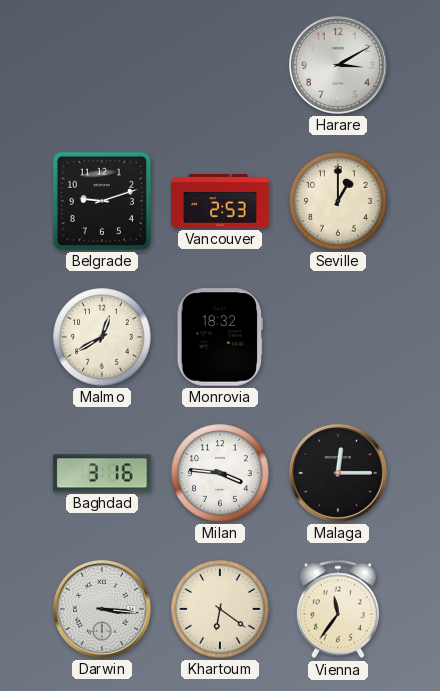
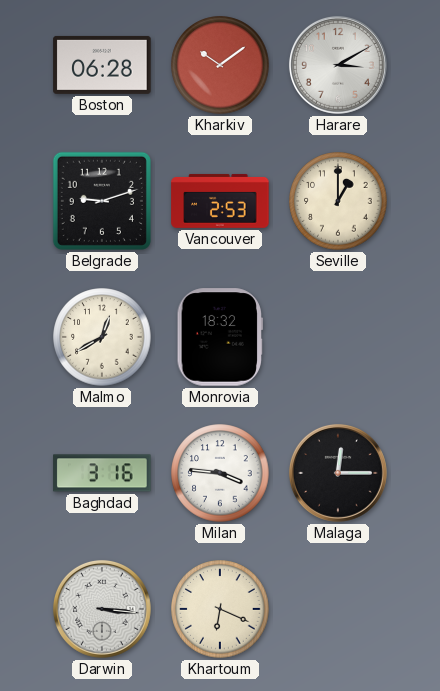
Boston: none -> 06:28 (102, 65)
Kharkiv: none -> 10:09 (220, 65)
Khartoum: 6:21 -> 6:19 (220, 609)
Vienna: 11:36 -> none (338, 609)
